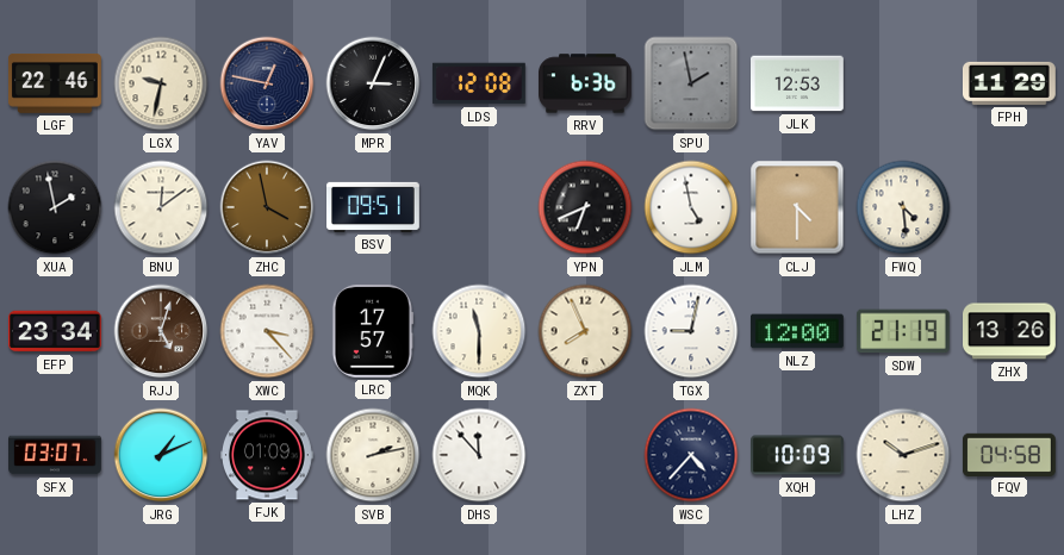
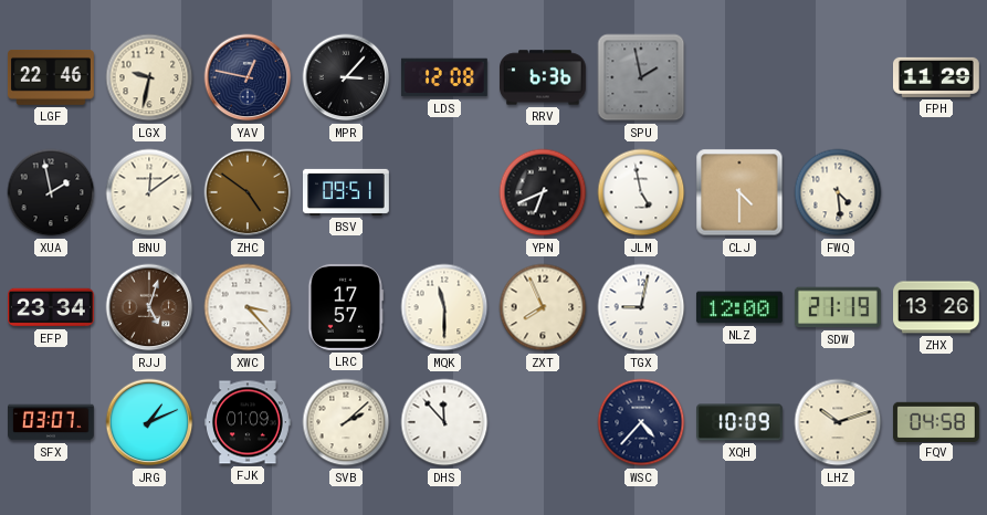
MPR: 3:04 -> 3:07 (346, 77)
JLK: 12:53 -> none (798, 83)
ZHC: 3:58 -> 4:51 (248, 192)
SVB: 2:13 -> 2:08 (346, 422)
